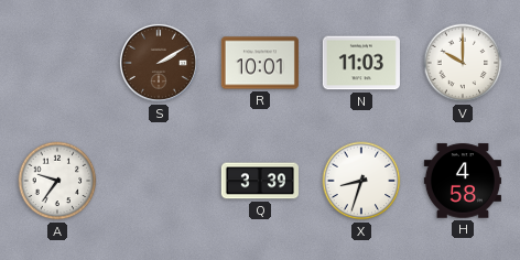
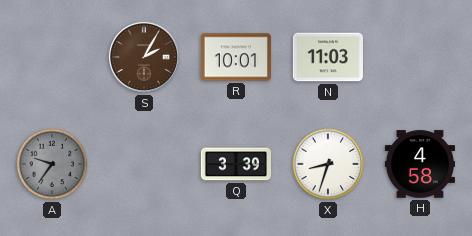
S: 2:10 -> 2:05 (144, 57)
V: 10:00 -> none (463, 63)
A dial: white -> grey (52, 164)
